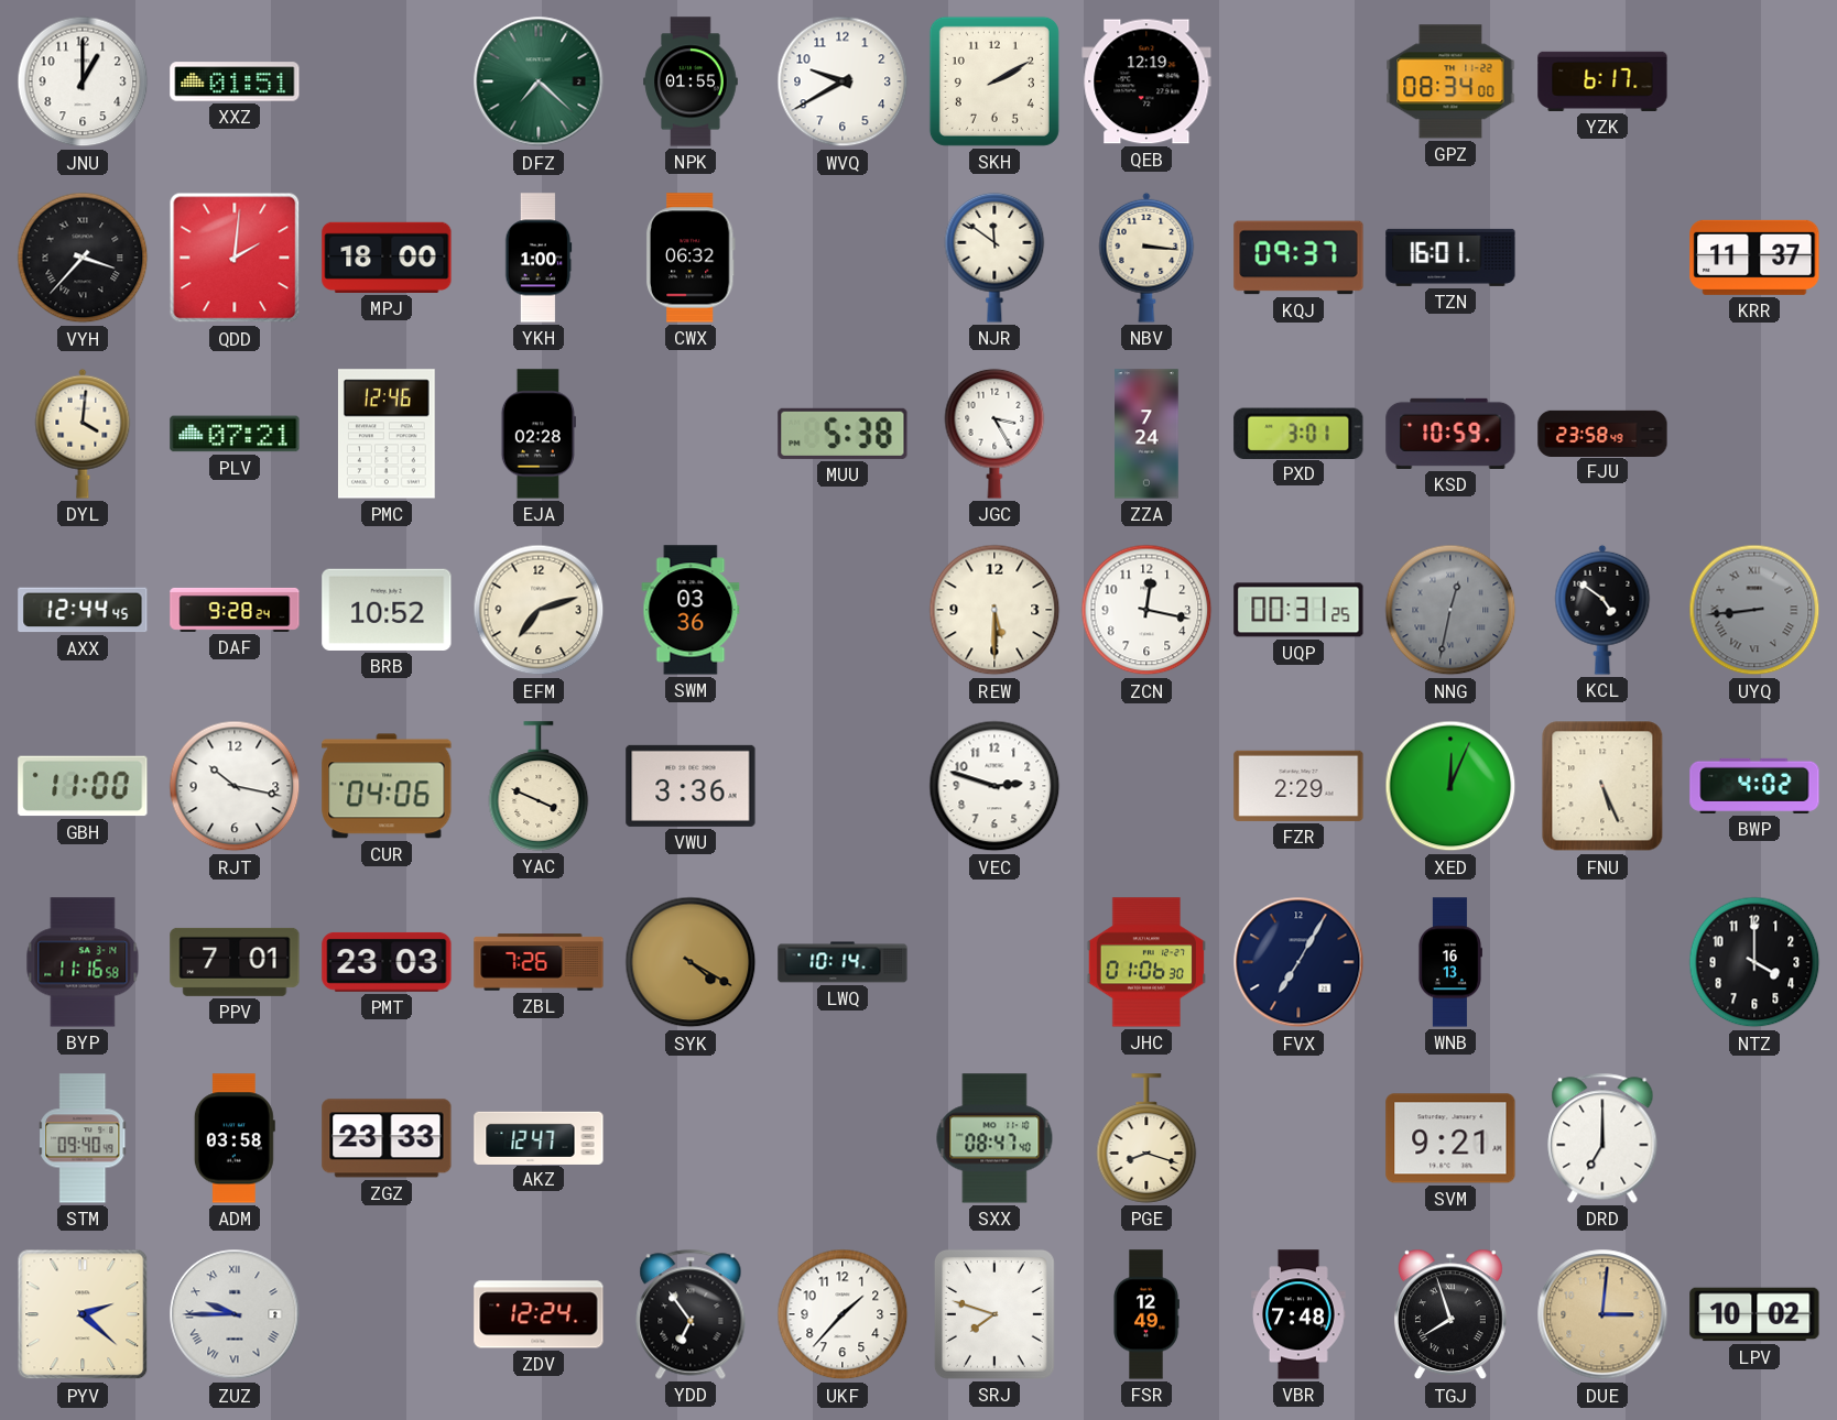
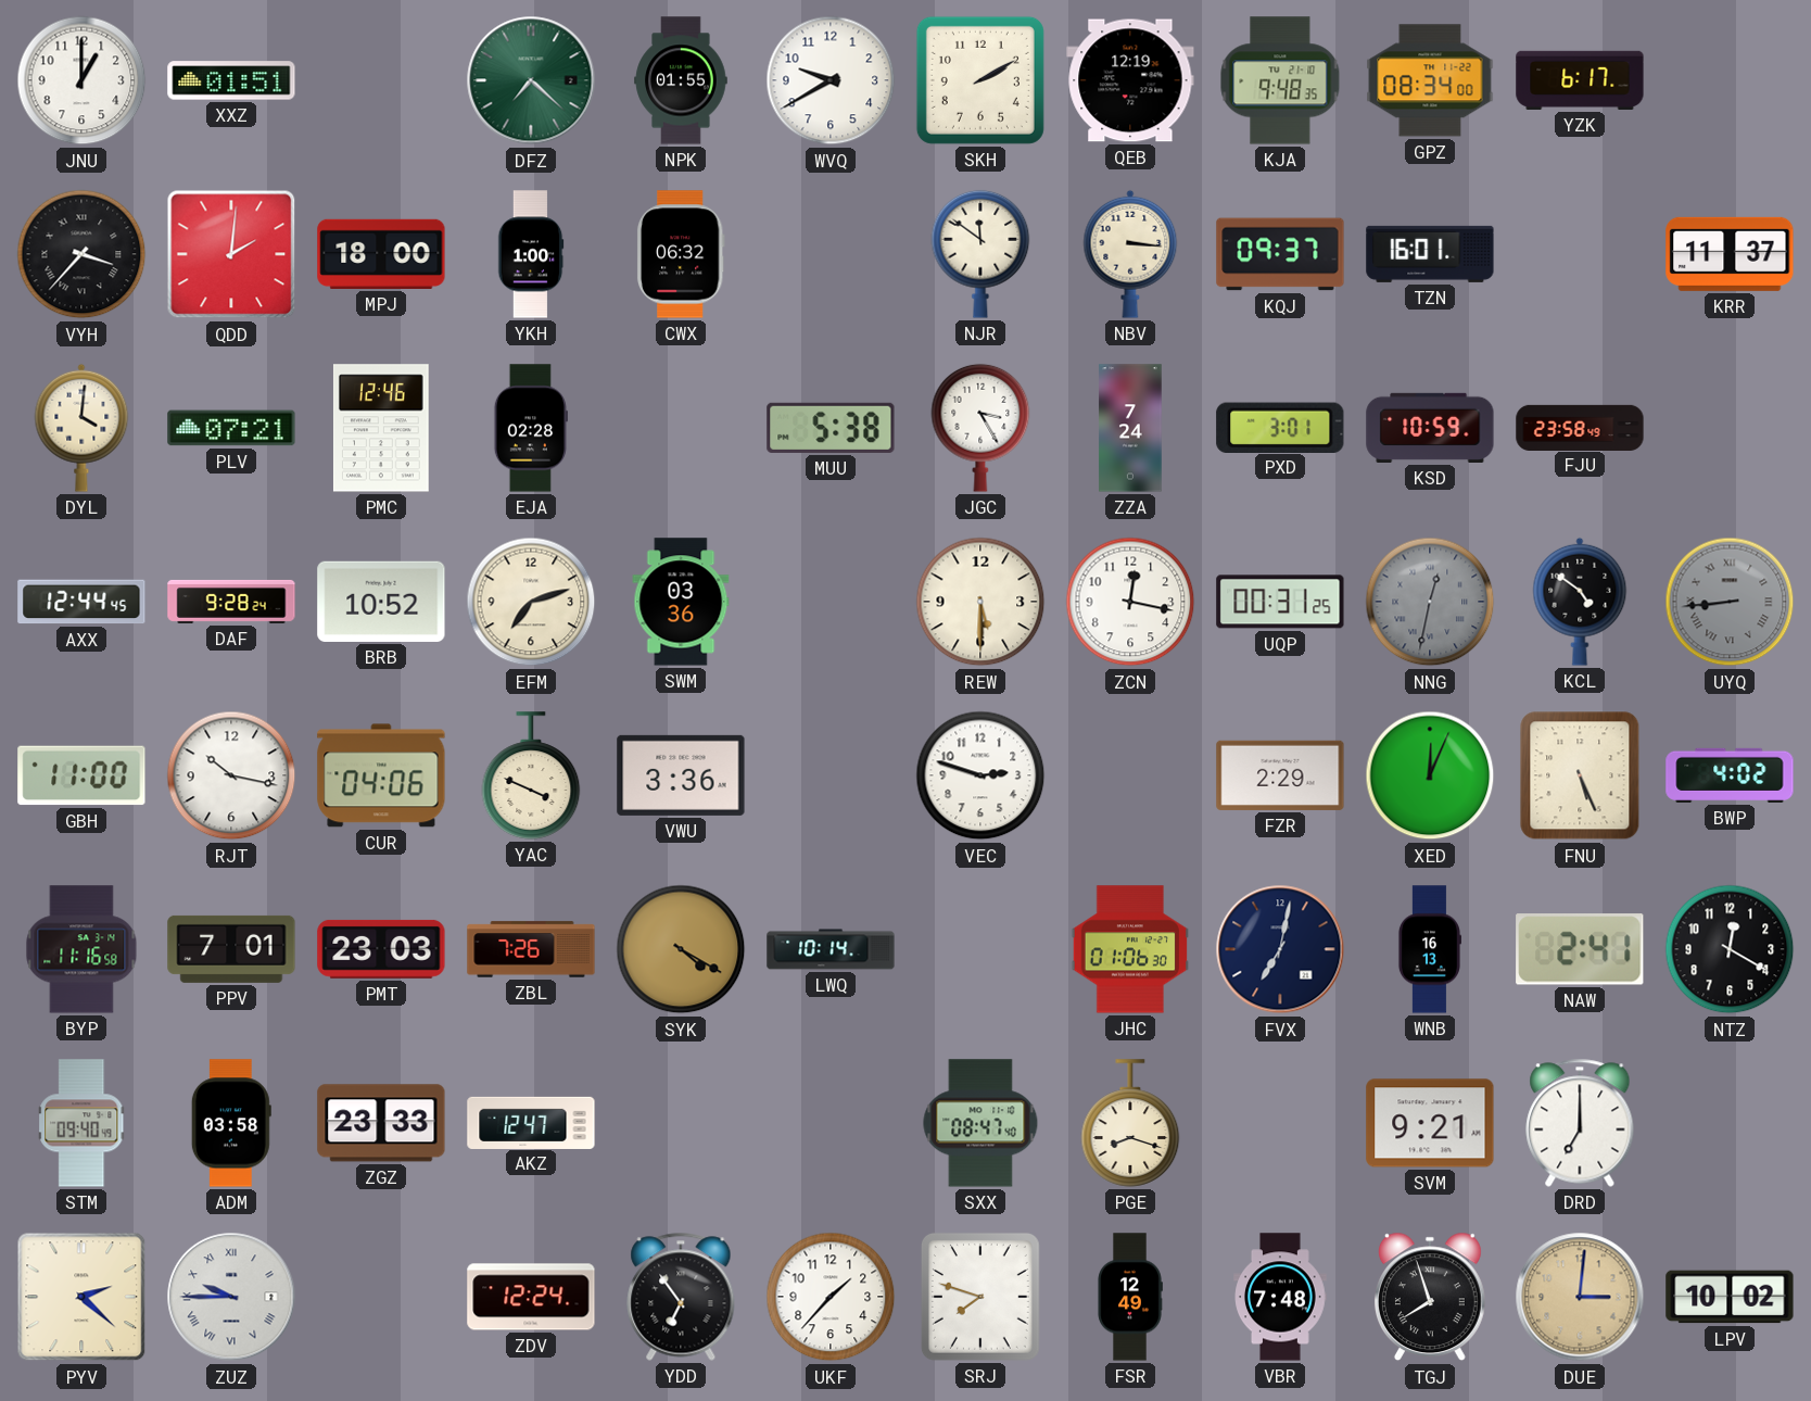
KJA: none -> 9:48 (1280, 80)
FVX: 7:05 -> 7:02 (1280, 949)
NAW: none -> 2:41 (1580, 949)
NTZ: 4:00 -> 12:20 (1730, 949)
